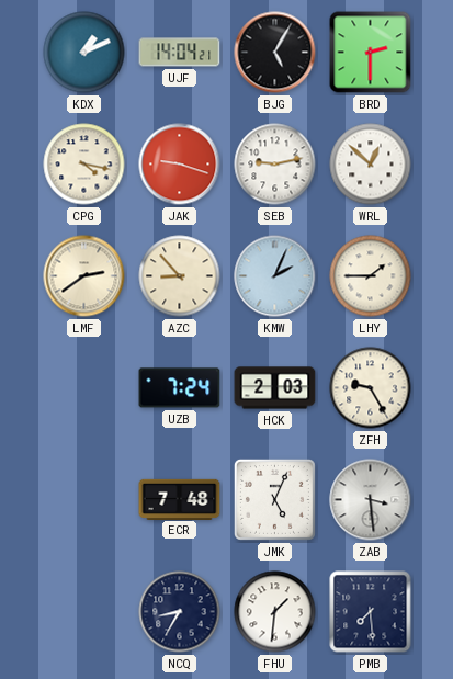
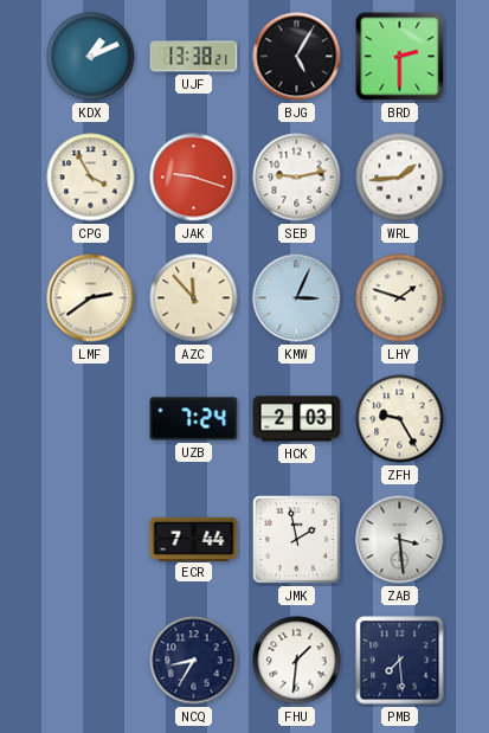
UJF: 14:04 -> 13:38 (194, 57)
CPG: 4:17 -> 3:55 (91, 178)
WRL: 12:52 -> 1:44 (400, 178)
AZC: 8:53 -> 11:53 (194, 298)
KMW: 2:04 -> 3:04 (297, 298)
LHY: 1:45 -> 1:48 (400, 298)
ECR: 7:48 -> 7:44 (194, 539)
JMK: 5:04 -> 1:58 (296, 539)
